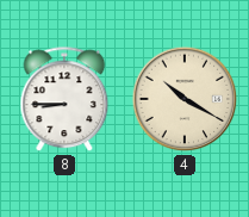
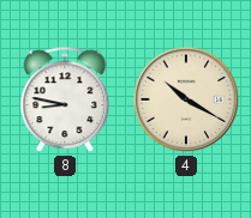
8: 8:45 -> 8:47 (65, 101)
